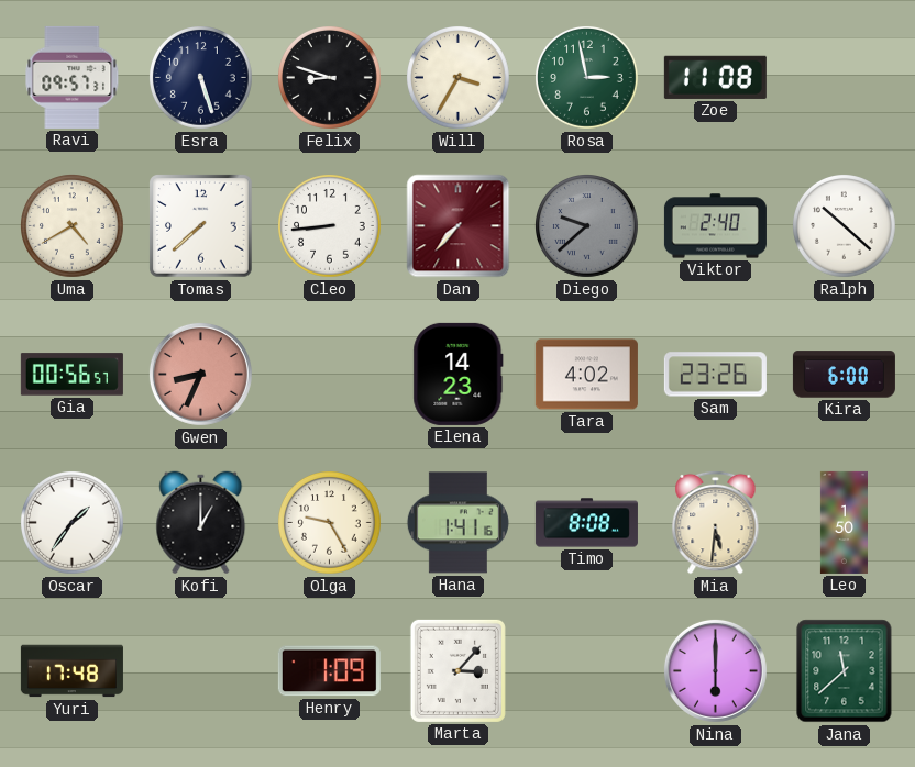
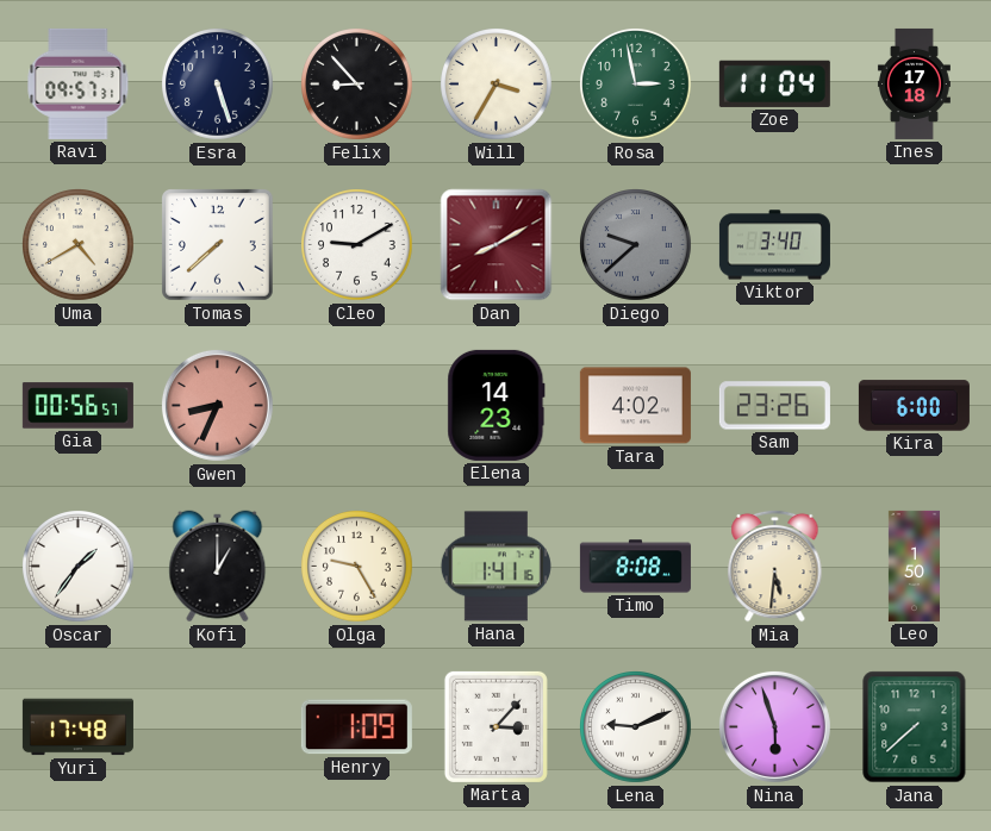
Felix: 8:48 -> 8:53 (357, 85)
Zoe: 11:08 -> 11:04 (774, 83)
Ines: none -> 17:18 (914, 83)
Cleo: 8:44 -> 9:10 (357, 245)
Dan: 7:37 -> 8:10 (497, 245)
Viktor: 2:40 -> 3:40 (774, 245)
Ralph: 10:22 -> none (845, 226)
Lena: none -> 9:11 (636, 727)
Nina: 6:00 -> 5:57 (774, 726)
Jana: 11:38 -> 7:38 (915, 727)
